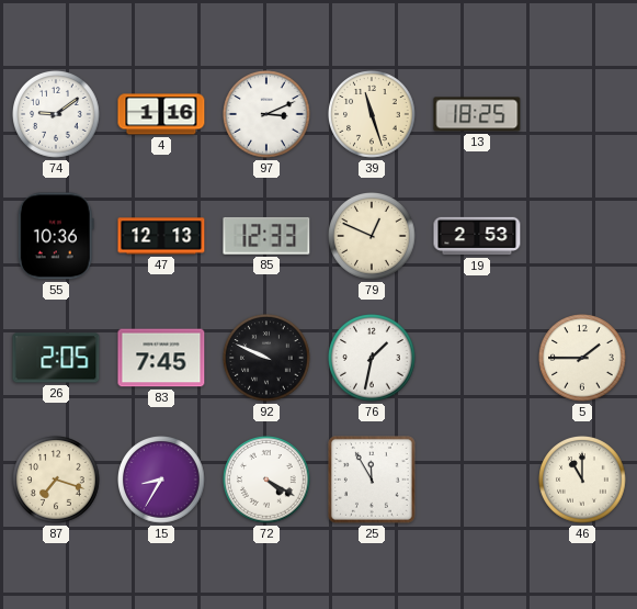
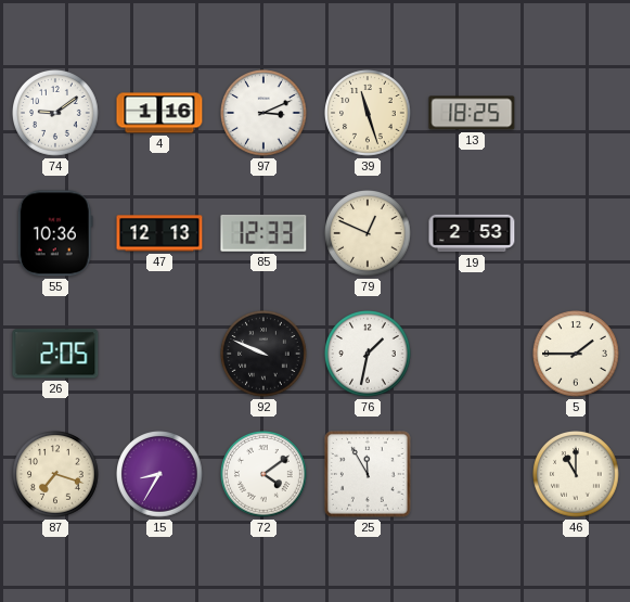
83: 7:45 -> none (161, 358)
72: 4:20 -> 4:09 (265, 475)
